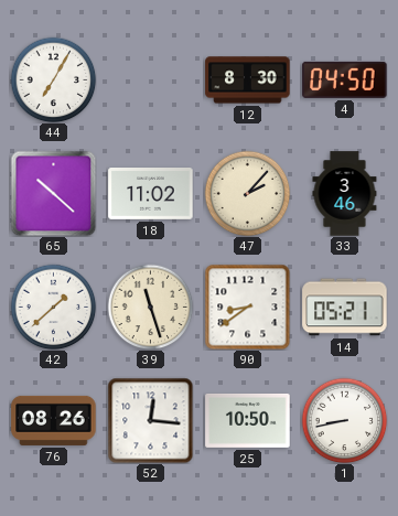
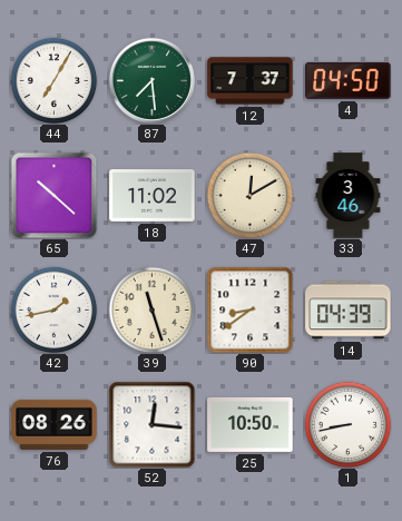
87: none -> 7:29 (151, 80)
12: 8:30 -> 7:37 (251, 81)
47: 2:07 -> 12:10 (249, 195)
42: 1:38 -> 1:43 (53, 309)
14: 05:21 -> 04:39 (349, 311)
